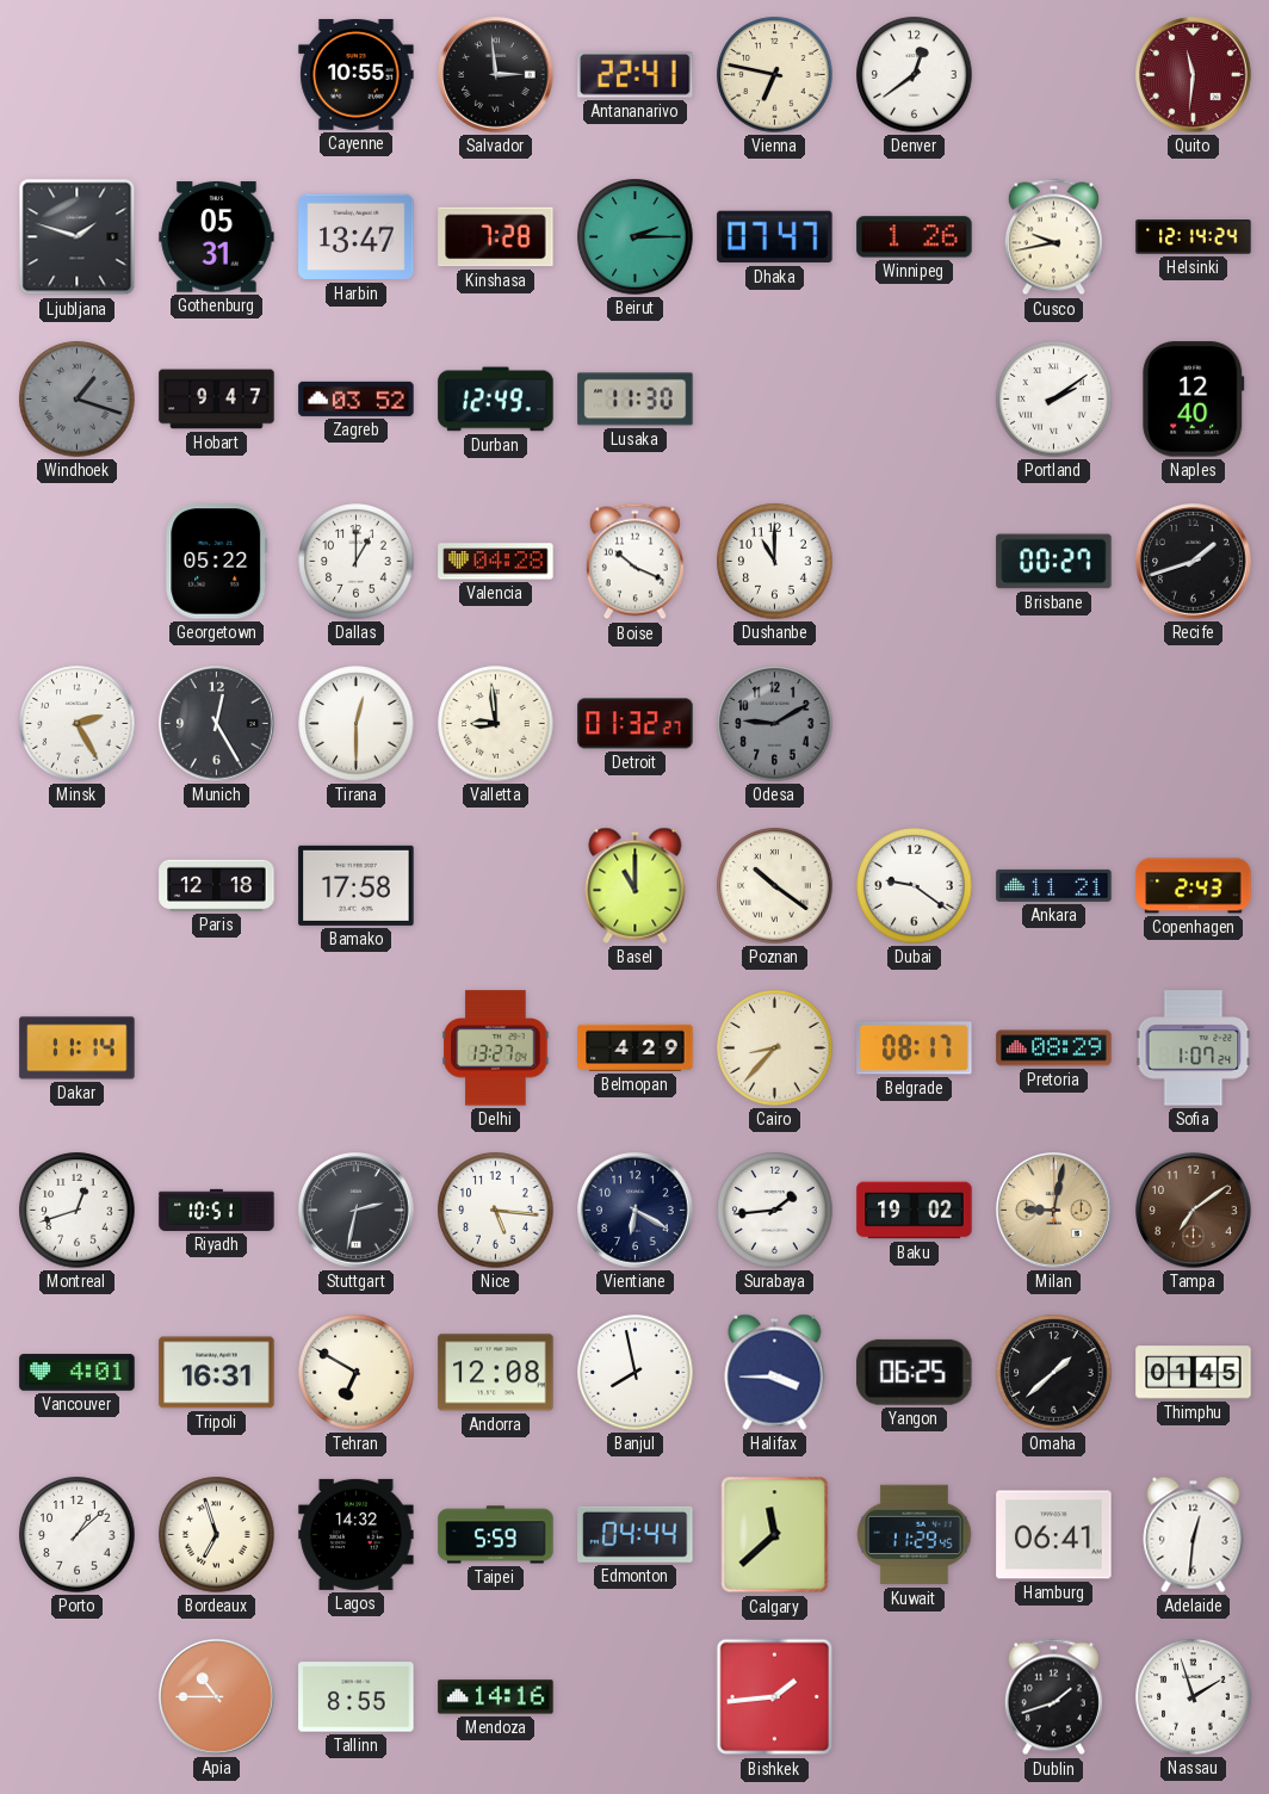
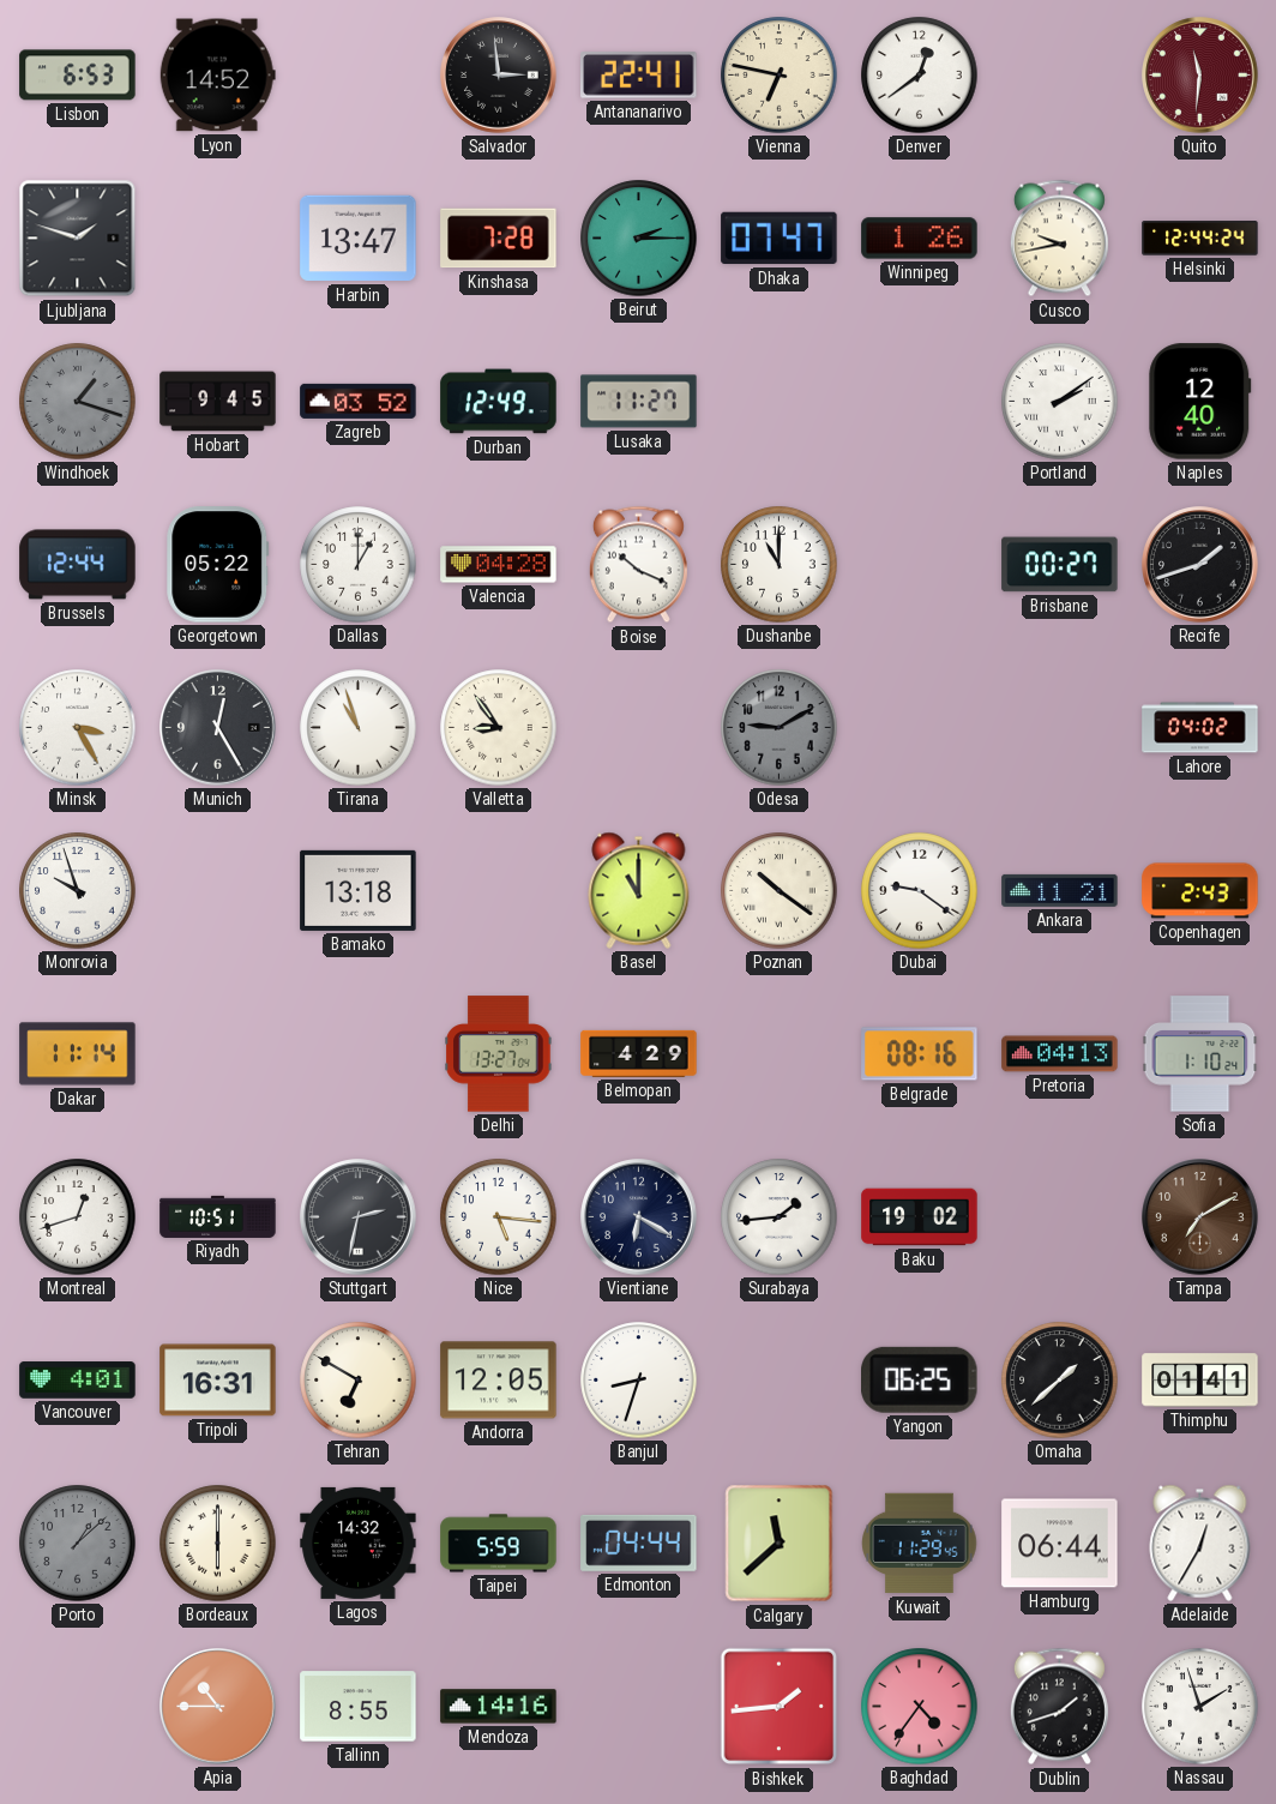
Lisbon: none -> 6:53 (78, 76)
Lyon: none -> 14:52 (217, 76)
Cayenne: 10:55 -> none (357, 74)
Gothenburg: 05:31 -> none (217, 237)
Helsinki: 12:14 -> 12:44 (1200, 239)
Hobart: 9:47 -> 9:45 (218, 402)
Lusaka: 11:30 -> 11:27 (639, 402)
Brussels: none -> 12:44 (78, 565)
Minsk: 2:25 -> 3:25 (78, 728)
Tirana: 12:30 -> 10:57 (359, 728)
Valletta: 8:59 -> 8:54 (499, 728)
Detroit: 01:32 -> none (636, 724)
Lahore: none -> 04:02 (1200, 728)
Monrovia: none -> 9:57 (78, 891)
Paris: 12:18 -> none (217, 885)
Bamako: 17:58 -> 13:18 (359, 890)
Cairo: 8:37 -> none (775, 1048)
Belgrade: 08:17 -> 08:16 (920, 1054)
Pretoria: 08:29 -> 04:13 (1060, 1054)
Sofia: 1:07 -> 1:10 (1200, 1054)
Milan: 9:02 -> none (1054, 1211)
Tampa: 7:09 -> 7:10 (1200, 1217)
Andorra: 12:08 -> 12:05 (499, 1381)
Banjul: 7:58 -> 8:33 (639, 1381)
Halifax: 3:45 -> none (775, 1372)
Thimphu: 01:45 -> 01:41 (1200, 1381)
Porto dial: white -> grey (78, 1544)
Bordeaux: 6:57 -> 6:00 (218, 1544)
Hamburg: 06:41 -> 06:44 (1060, 1544)
Adelaide: 12:31 -> 12:35 (1200, 1543)
Baghdad: none -> 4:36 (920, 1707)
